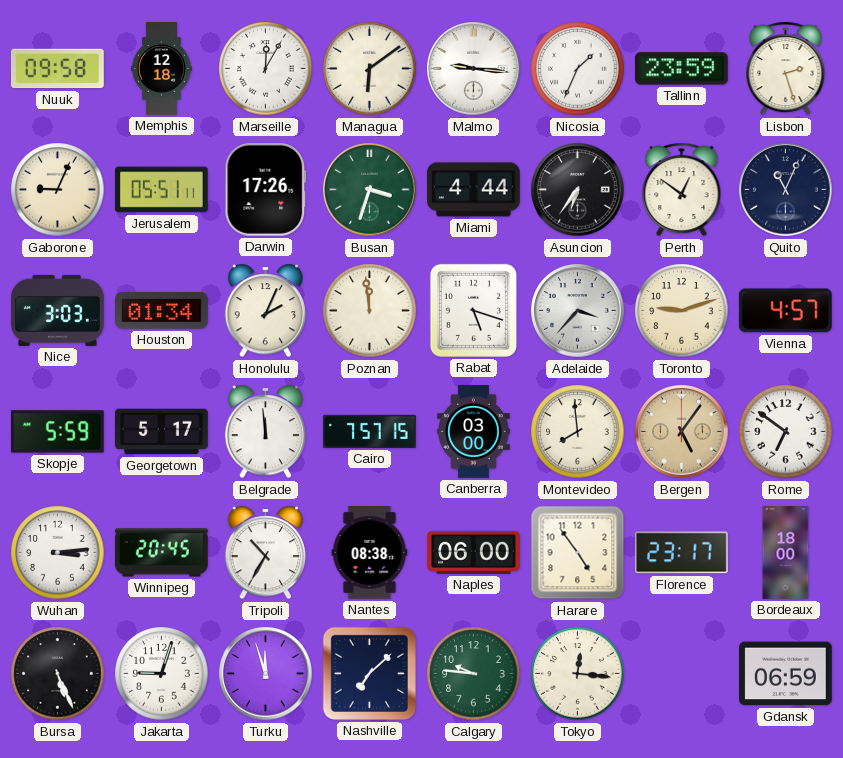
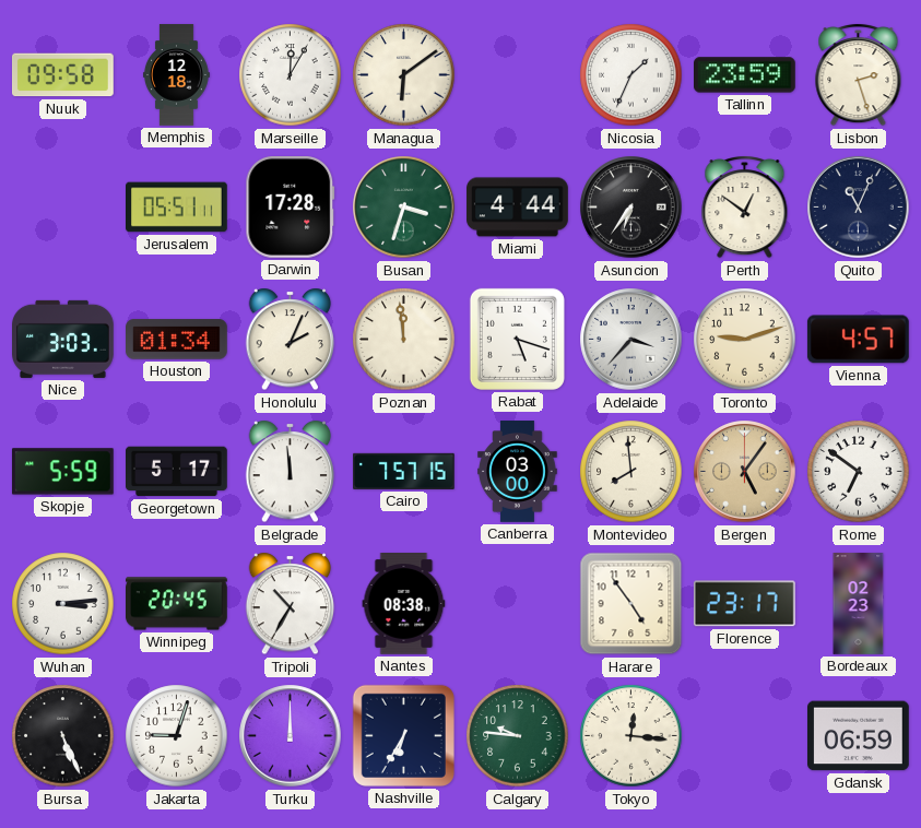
Malmo: 9:16 -> none (474, 69)
Gaborone: 9:04 -> none (58, 190)
Darwin: 17:26 -> 17:28 (291, 208)
Naples: 06:00 -> none (474, 552)
Bordeaux: 18:00 -> 02:23 (859, 604)
Turku: 11:57 -> 12:00 (291, 736)
Nashville: 7:08 -> 6:35 (403, 735)
